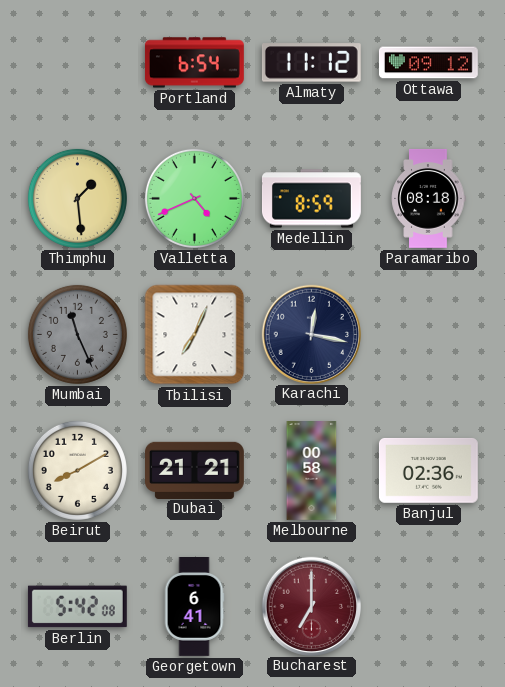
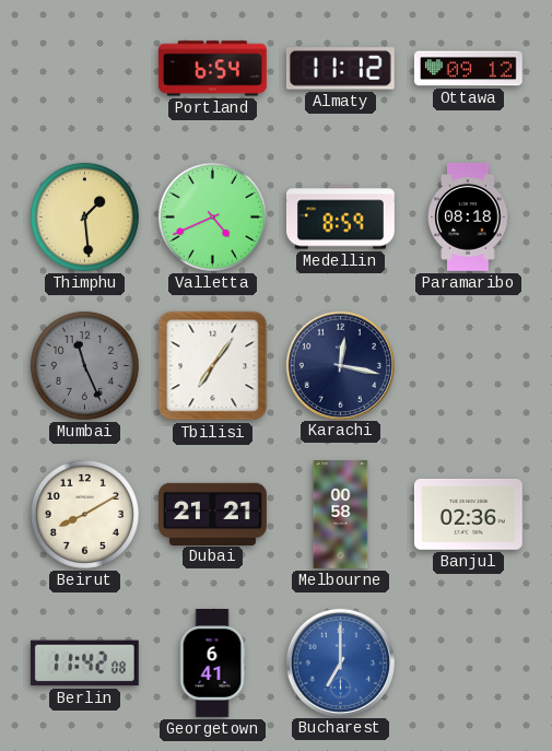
Tbilisi: 7:04 -> 7:06 (213, 366)
Berlin: 5:42 -> 11:42 (84, 664)
Bucharest dial: burgundy -> blue (340, 662)
